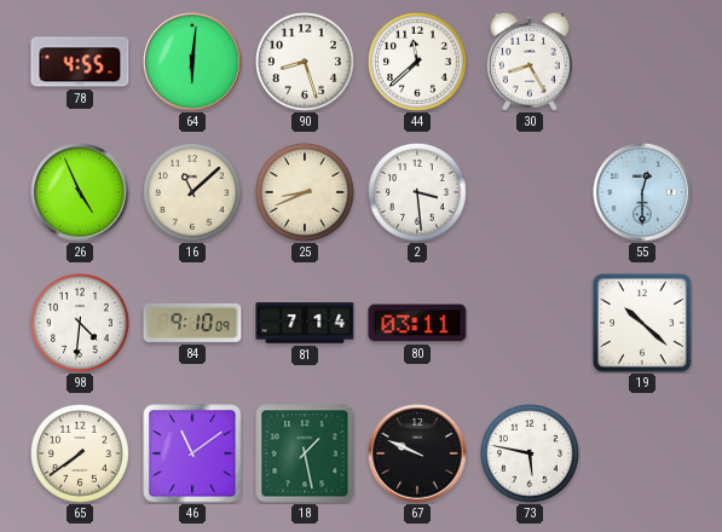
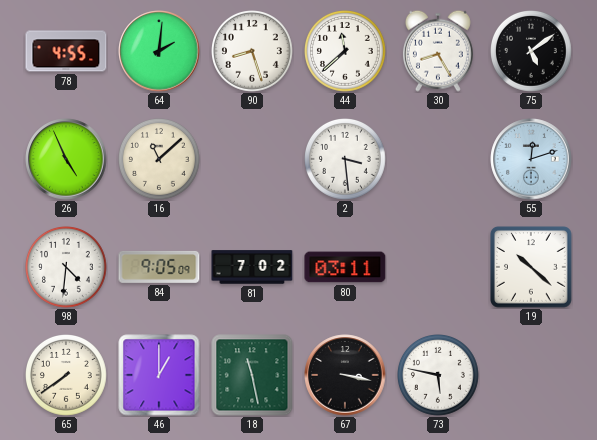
64: 6:01 -> 2:01 (159, 51)
75: none -> 5:09 (532, 52)
25: 8:41 -> none (306, 193)
55: 12:30 -> 12:12 (531, 159)
84: 9:10 -> 9:05 (159, 267)
81: 7:14 -> 7:02 (252, 267)
46: 11:09 -> 1:00 (159, 375)
18: 1:28 -> 11:28 (252, 375)
67: 9:49 -> 3:17 (345, 375)
